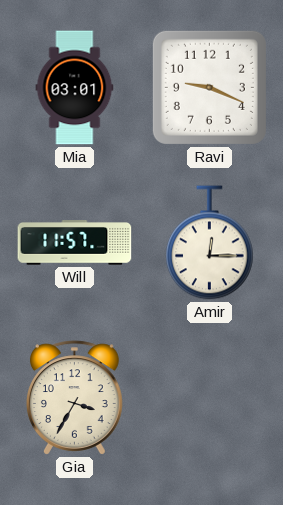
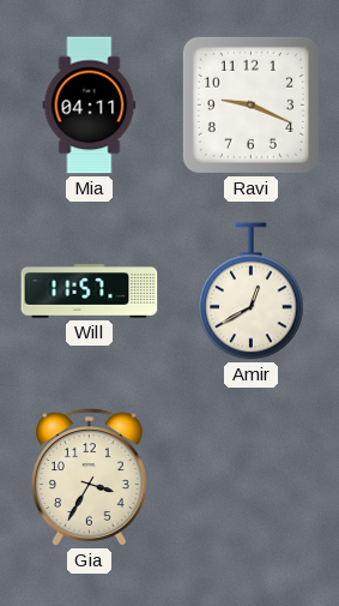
Mia: 03:01 -> 04:11 (90, 106)
Amir: 12:15 -> 12:40 (252, 292)
